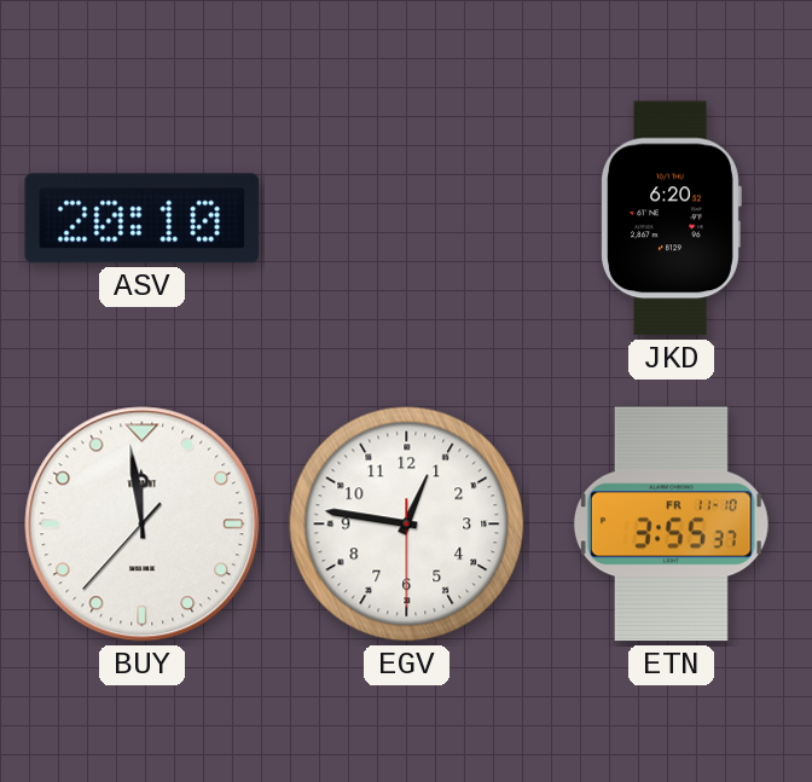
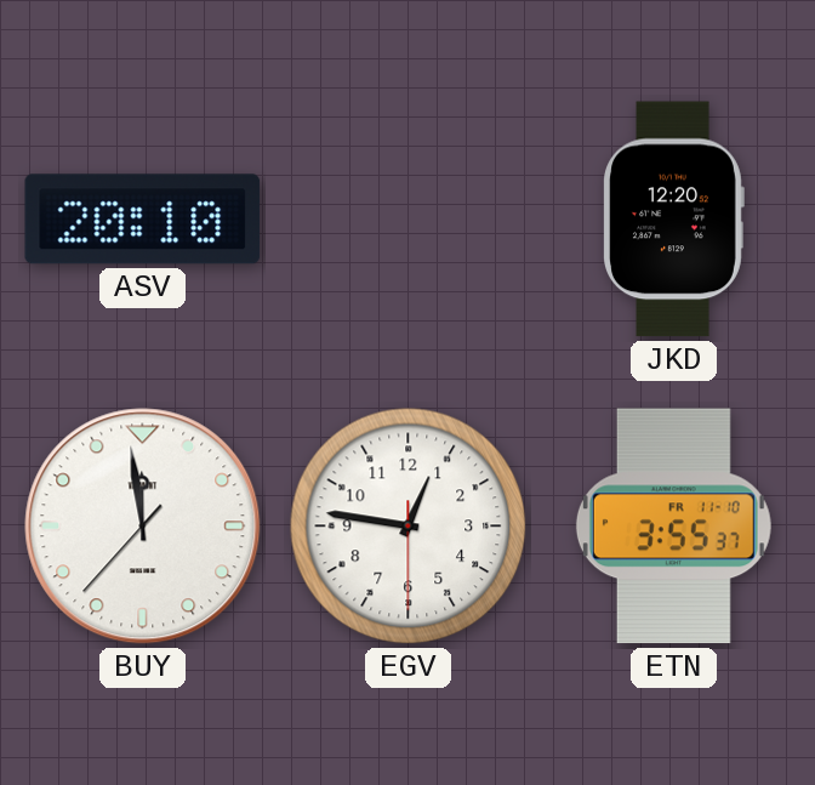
JKD: 6:20 -> 12:20 (673, 220)
